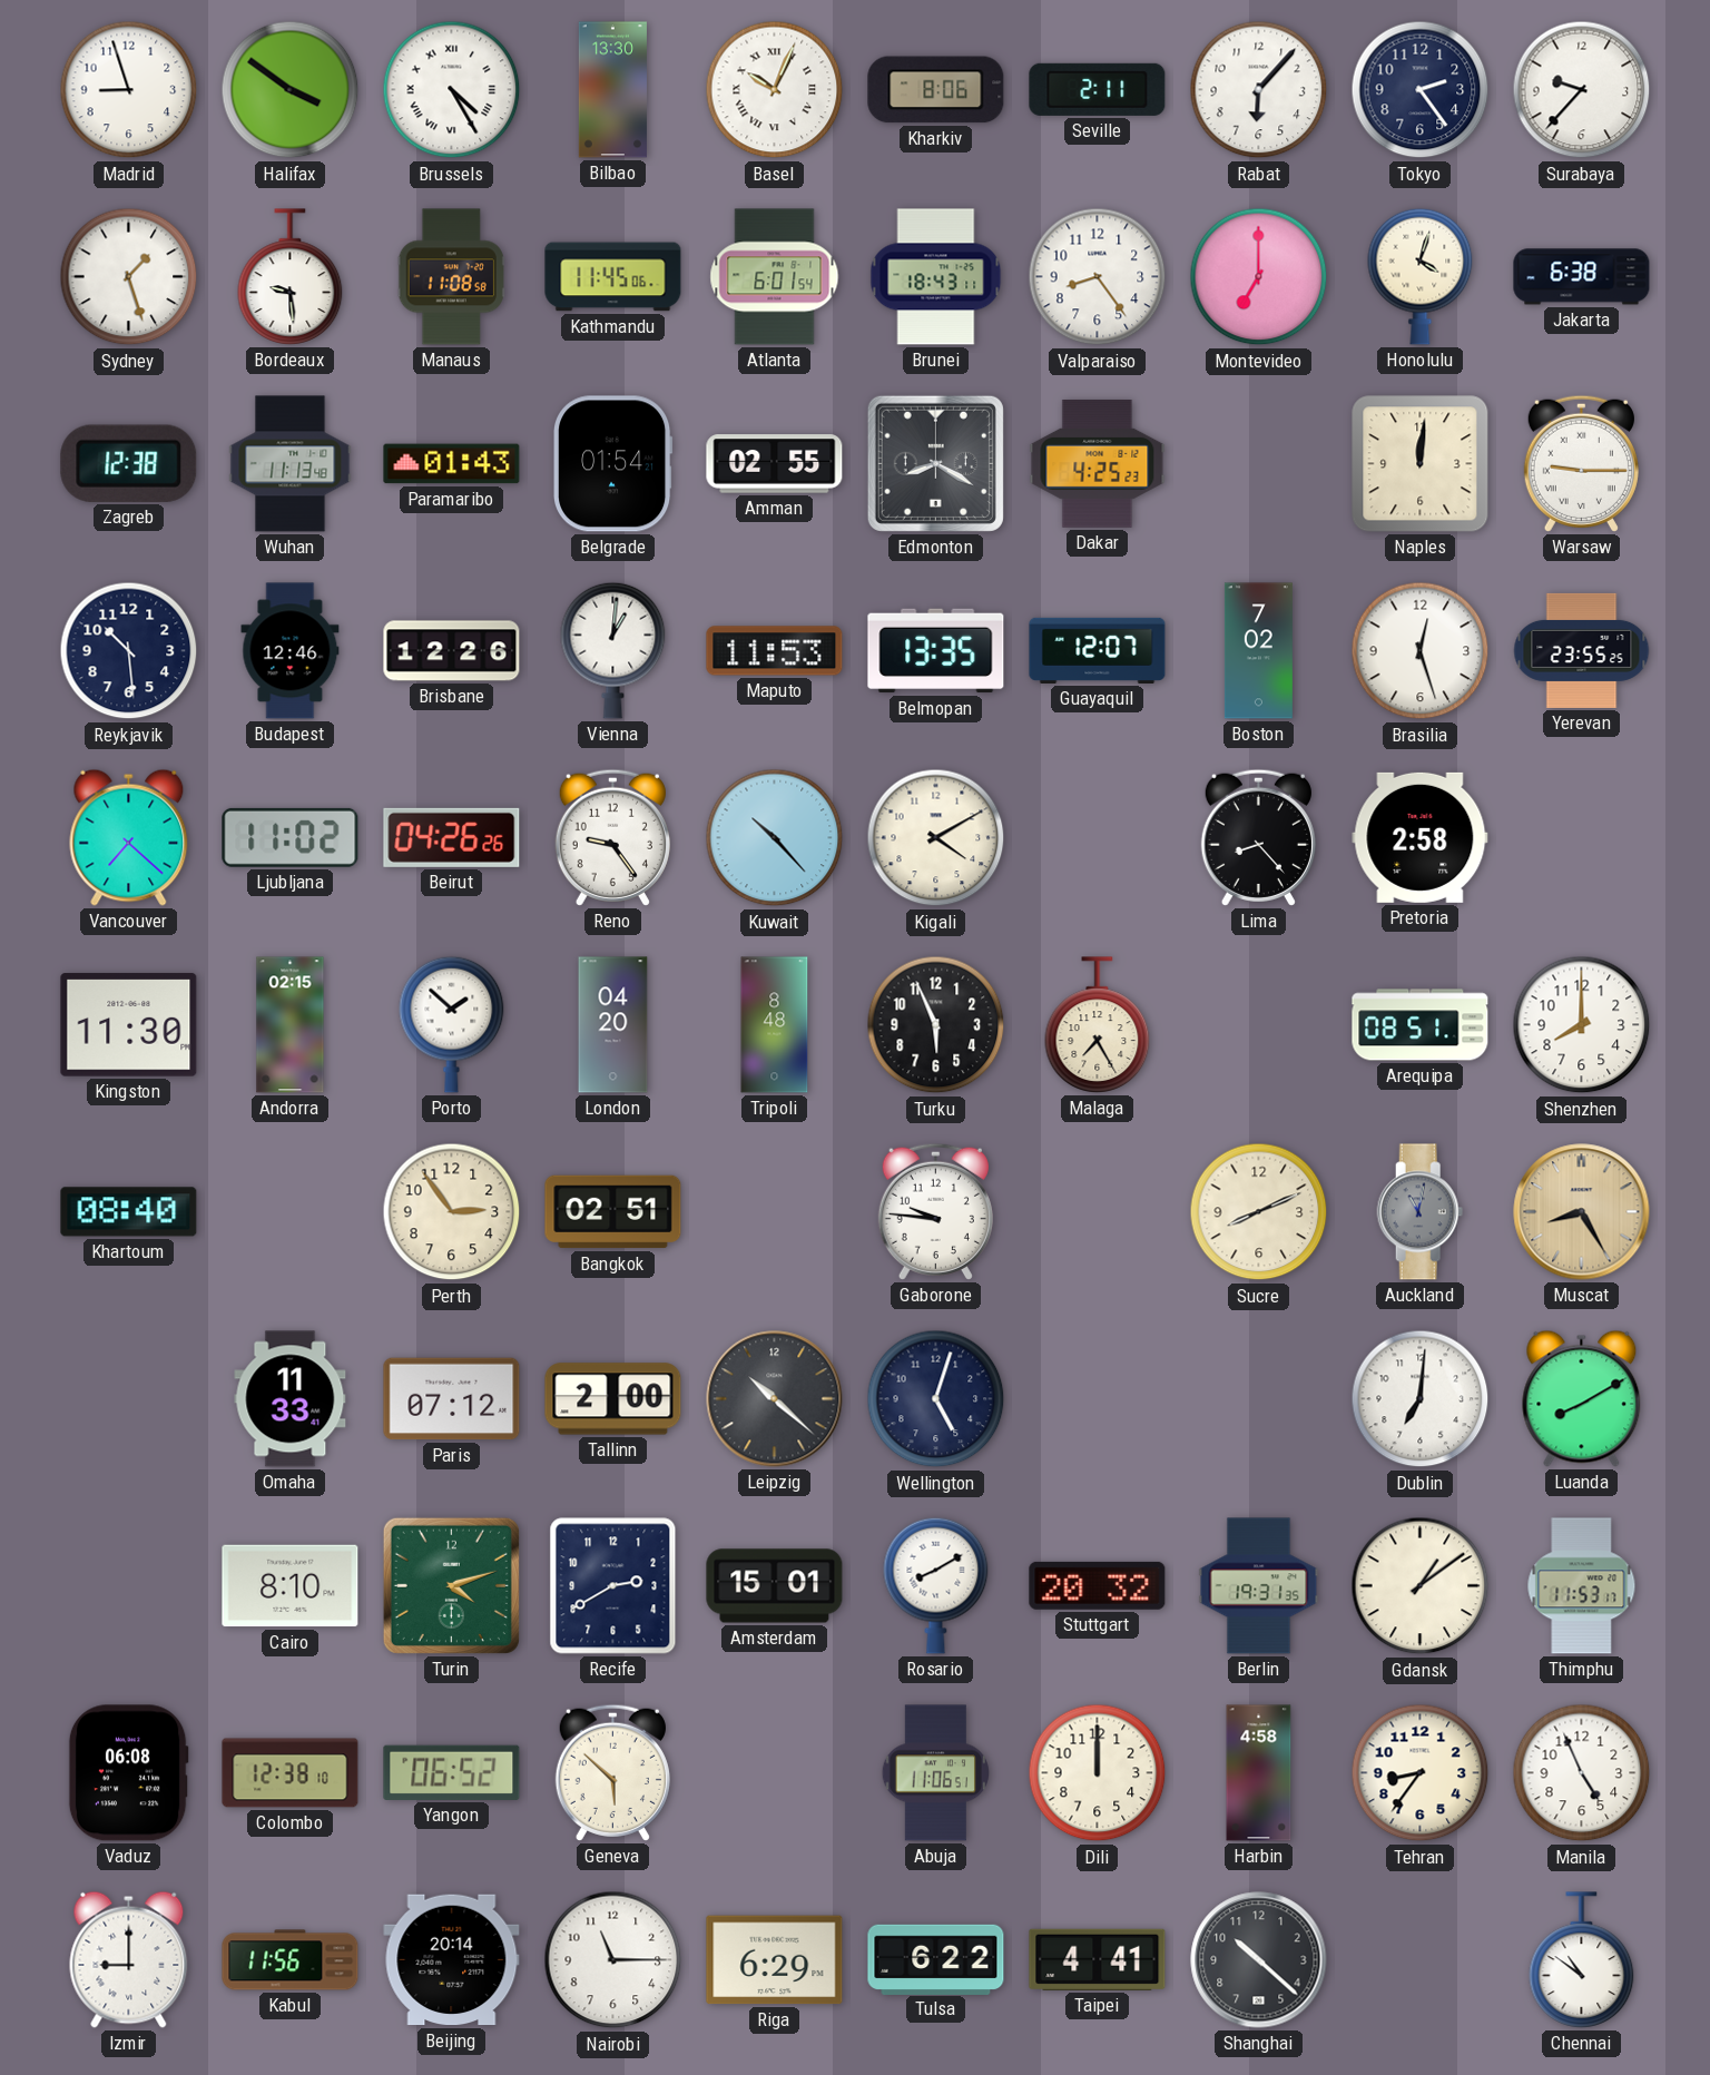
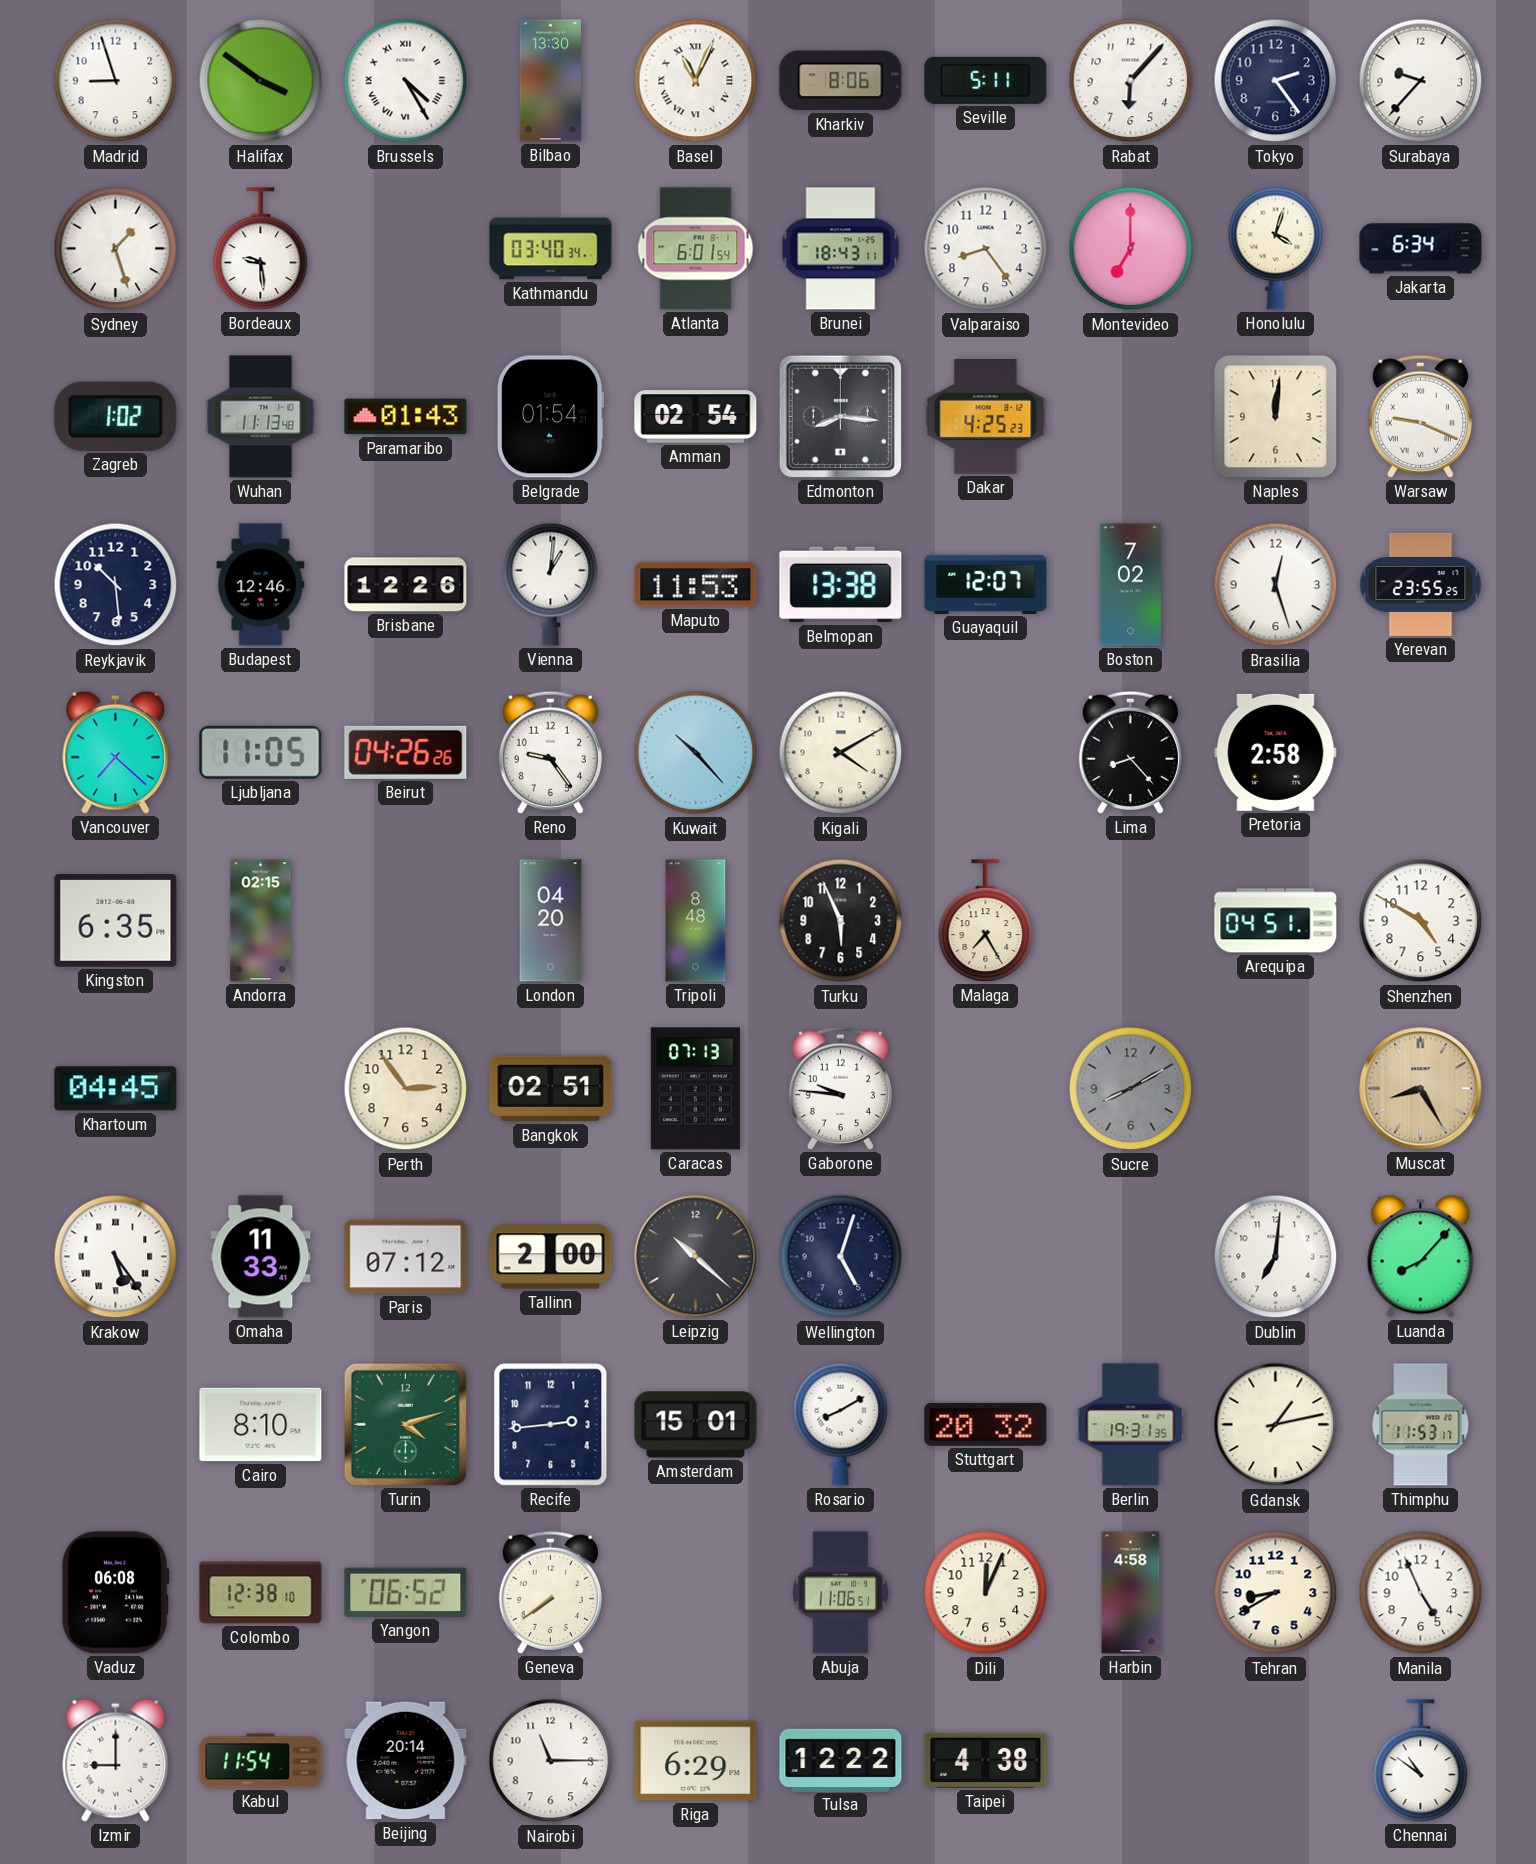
Basel: 10:04 -> 11:04 (696, 81)
Seville: 2:11 -> 5:11 (986, 80)
Manaus: 11:08 -> none (451, 277)
Kathmandu: 11:45 -> 03:40 (551, 249)
Jakarta: 6:38 -> 6:34 (1421, 249)
Zagreb: 12:38 -> 1:02 (116, 416)
Amman: 02:55 -> 02:54 (696, 417)
Edmonton: 8:20 -> 8:16 (840, 416)
Warsaw: 9:15 -> 9:19 (1420, 416)
Belmopan: 13:35 -> 13:38 (841, 585)
Ljubljana: 11:02 -> 11:05 (261, 752)
Kingston: 11:30 -> 6:35 (116, 921)
Porto: 1:52 -> none (452, 1024)
Arequipa: 08:51 -> 04:51 (1276, 921)
Shenzhen: 8:00 -> 4:50 (1421, 921)
Khartoum: 08:40 -> 04:45 (116, 1089)
Caracas: none -> 07:13 (695, 1089)
Sucre: 8:11 -> 8:10 (1131, 1089)
Sucre dial: cream -> grey (1131, 1089)
Auckland: 11:02 -> none (1421, 1212)
Krakow: none -> 5:24 (116, 1257)
Luanda: 8:10 -> 8:07 (1421, 1256)
Recife: 2:40 -> 2:44 (551, 1425)
Gdansk: 1:09 -> 1:13 (1276, 1425)
Geneva: 5:52 -> 7:39 (550, 1592)
Dili: 12:00 -> 12:04 (986, 1593)
Tehran: 8:36 -> 8:40 (1276, 1593)
Kabul: 11:56 -> 11:54 (261, 1761)
Tulsa: 6:22 -> 12:22 (841, 1760)
Taipei: 4:41 -> 4:38 (986, 1760)
Shanghai: 10:22 -> none (1259, 1960)
